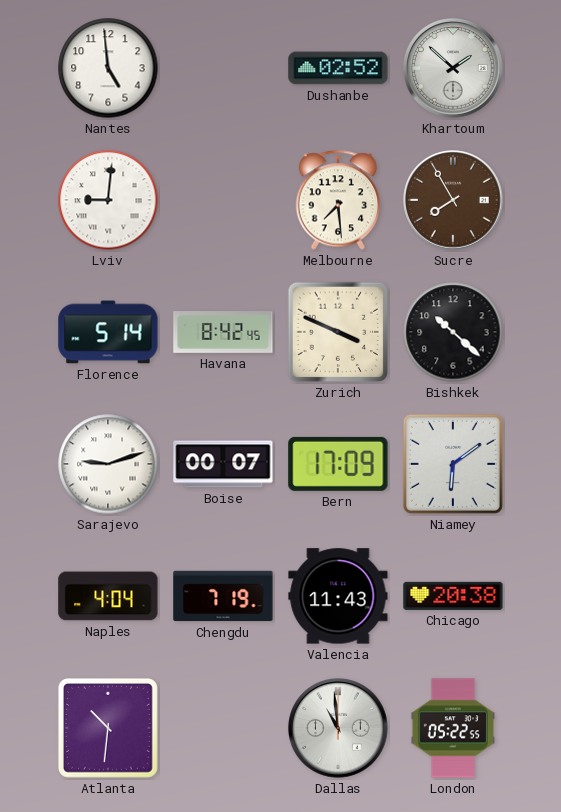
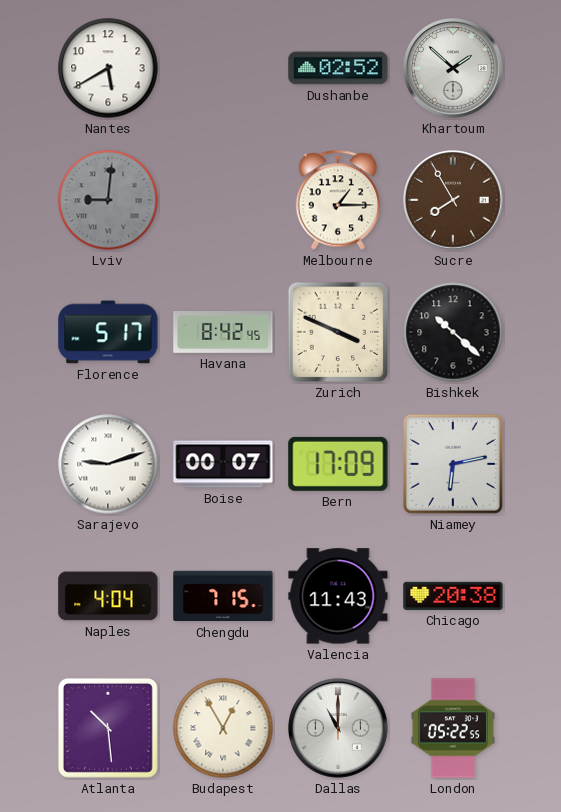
Nantes: 4:59 -> 5:40 (108, 68)
Lviv dial: white -> grey (108, 200)
Melbourne: 7:29 -> 1:15 (338, 200)
Florence: 5:14 -> 5:17 (108, 332)
Niamey: 6:09 -> 6:13 (453, 464)
Chengdu: 7:19 -> 7:15 (223, 596)
Atlanta: 10:31 -> 10:29 (108, 728)
Budapest: none -> 12:55 (223, 728)
Dallas: 10:59 -> 11:00 (338, 728)
